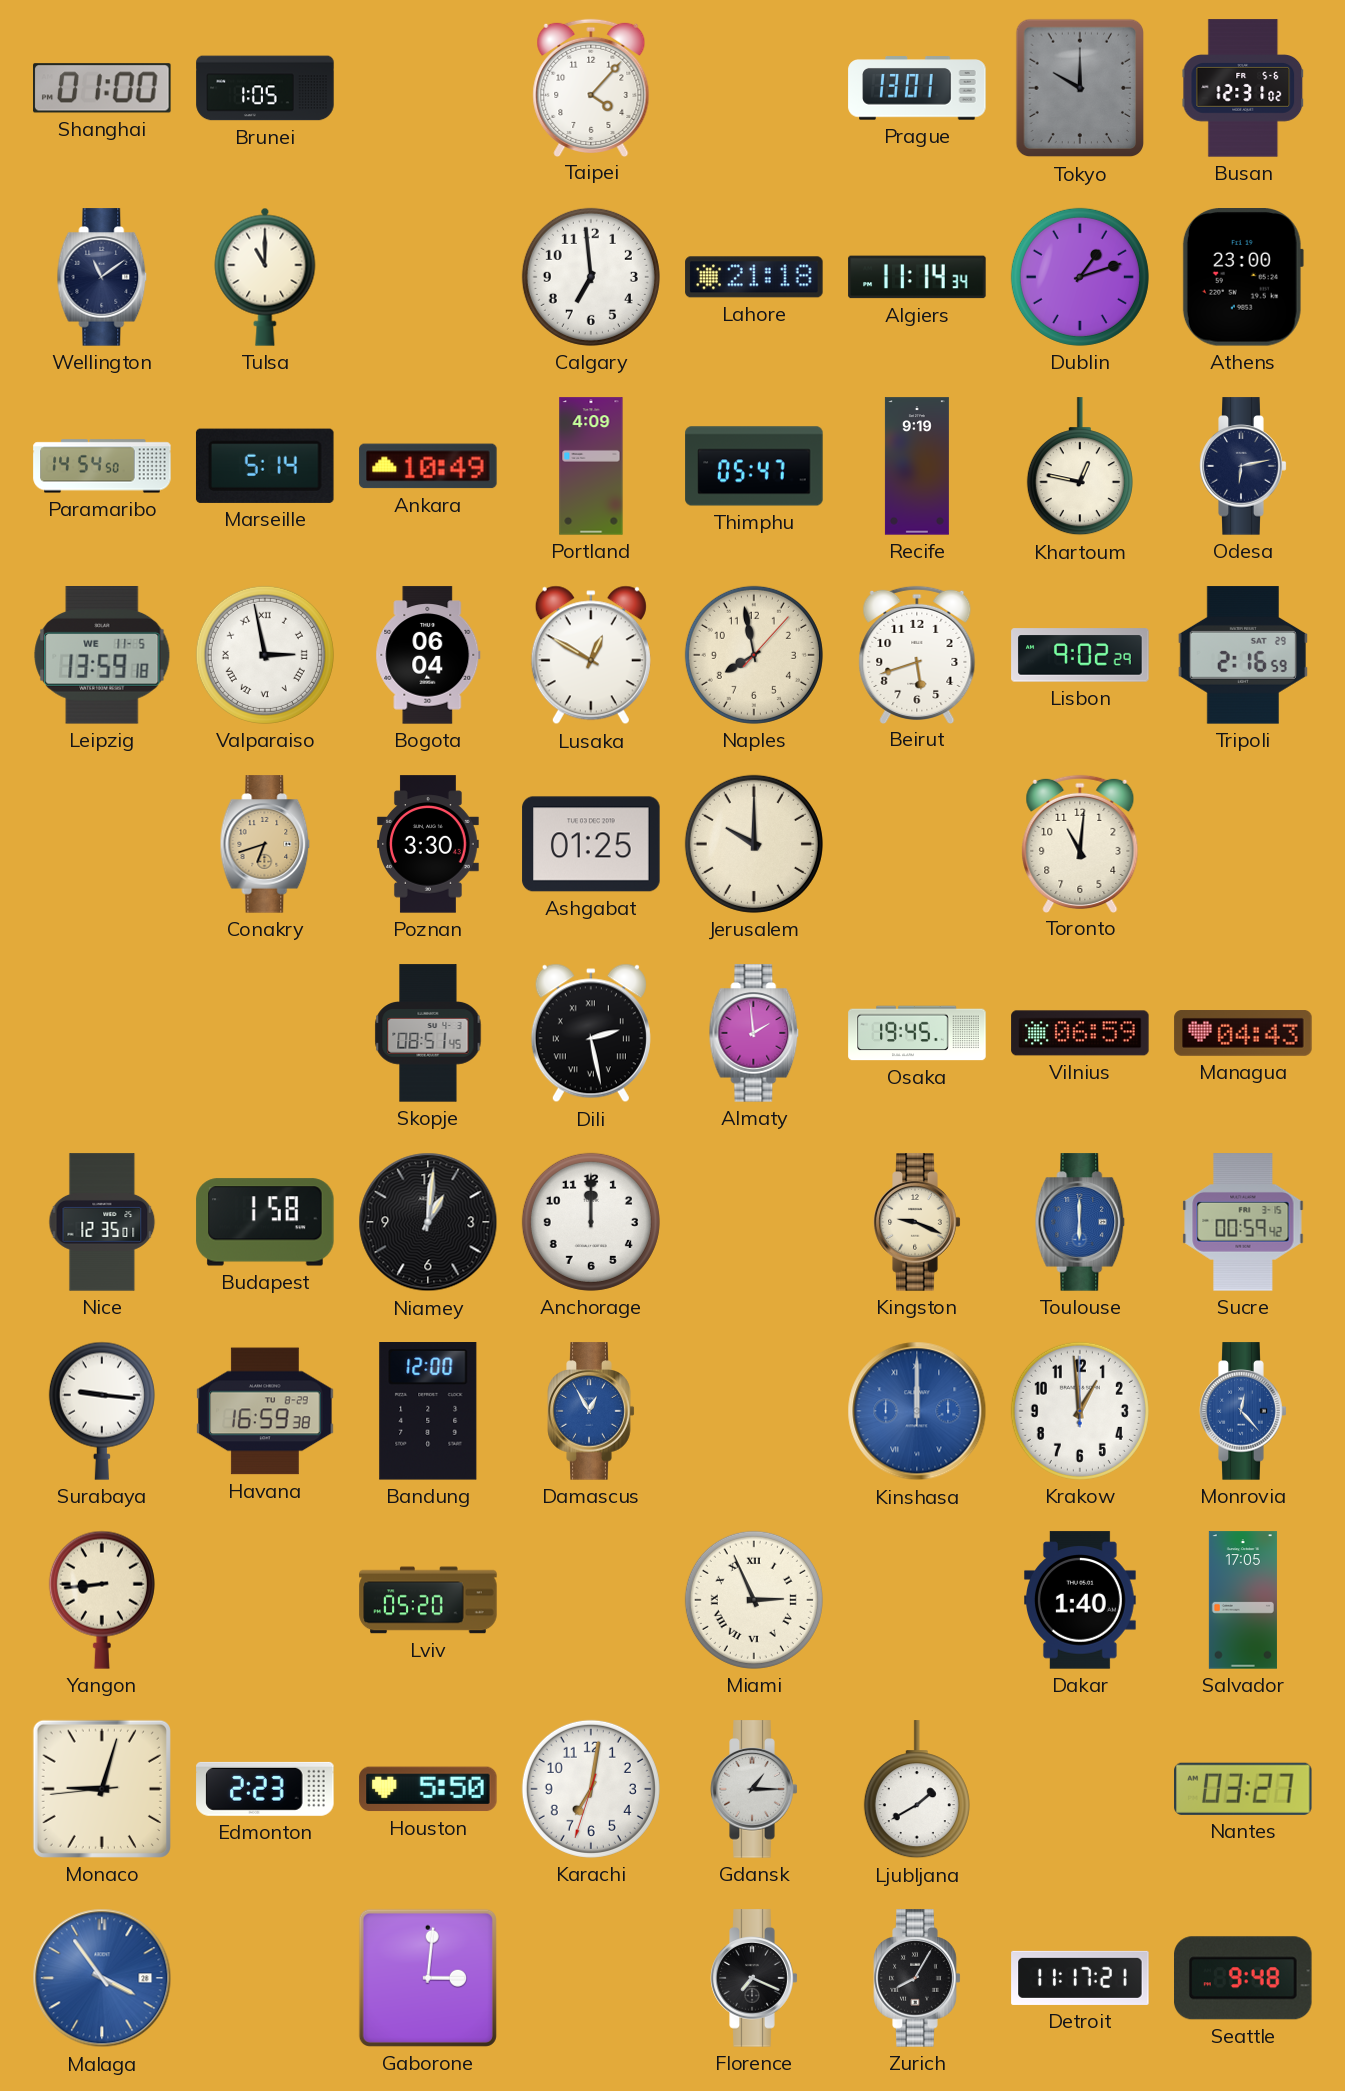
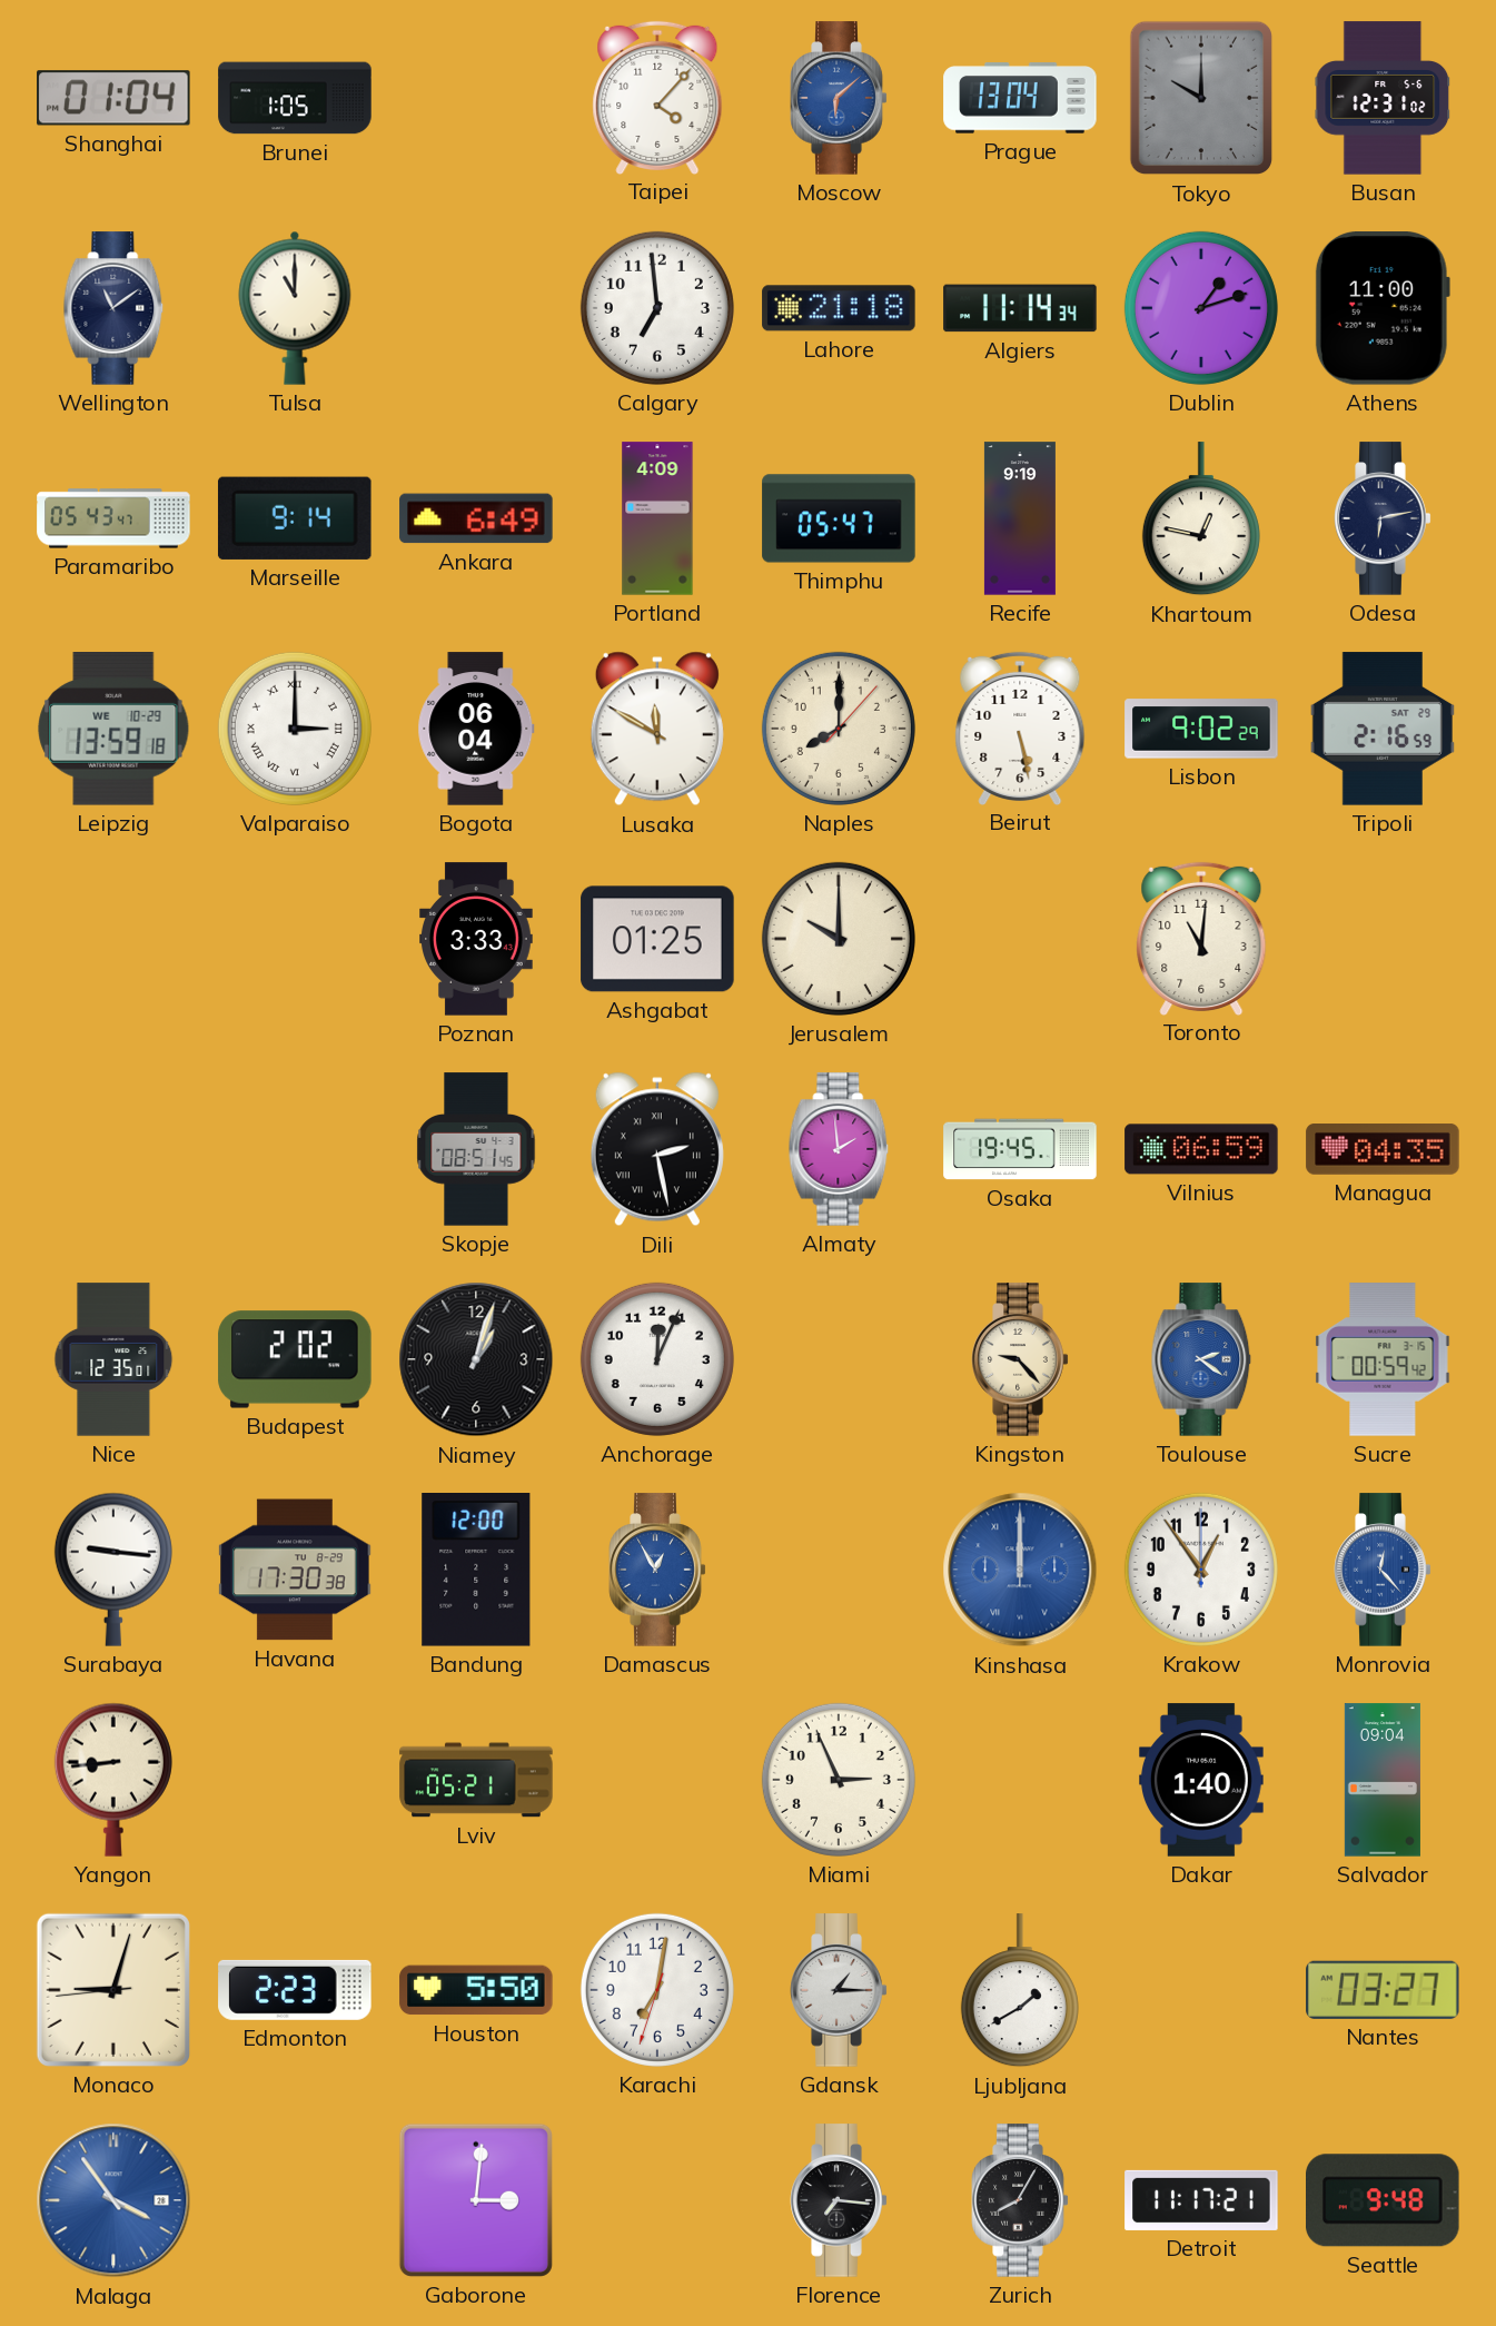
Shanghai: 01:00 -> 01:04 (113, 98)
Moscow: none -> 6:08 (839, 98)
Prague: 13:01 -> 13:04 (1020, 98)
Athens: 23:00 -> 11:00 (1383, 308)
Paramaribo: 14:54 -> 05:43 (113, 518)
Marseille: 5:14 -> 9:14 (295, 518)
Ankara: 10:49 -> 6:49 (476, 518)
Leipzig date: WE 11-5 -> WE 10-29 (113, 730)
Valparaiso: 2:58 -> 3:00 (295, 729)
Lusaka: 12:50 -> 11:50 (657, 729)
Naples: 7:58 -> 8:00 (839, 729)
Beirut: 5:42 -> 5:28 (1020, 728)
Conakry: 6:42 -> none (265, 844)
Poznan: 3:30 -> 3:33 (476, 939)
Managua: 04:43 -> 04:35 (1383, 1150)
Budapest: 1:58 -> 2:02 (295, 1359)
Niamey: 1:01 -> 1:03 (476, 1359)
Anchorage: 12:00 -> 12:04 (657, 1359)
Kingston: 9:19 -> 9:23 (1020, 1359)
Toulouse: 6:00 -> 2:21 (1201, 1359)
Havana: 16:59 -> 17:30 (295, 1570)
Krakow: 12:59 -> 12:54 (1201, 1570)
Lviv: 05:20 -> 05:21 (476, 1780)
Miami numerals: Roman -> Arabic (839, 1780)
Salvador: 17:05 -> 09:04 (1383, 1780)
Florence: 7:19 -> 7:16 (839, 2200)
